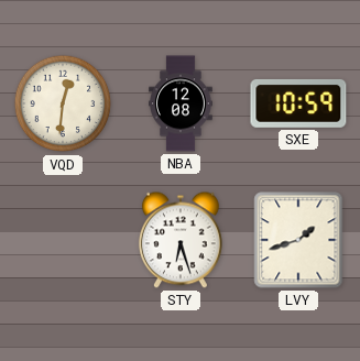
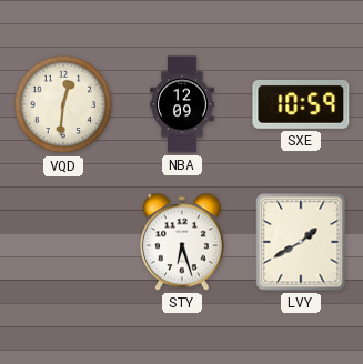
NBA: 12:08 -> 12:09 (182, 104)
LVY: 1:42 -> 1:40 (301, 242)
